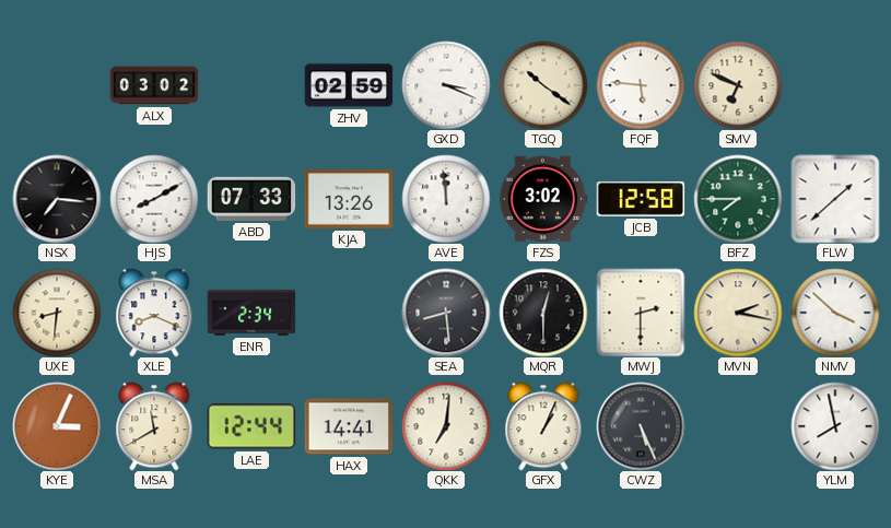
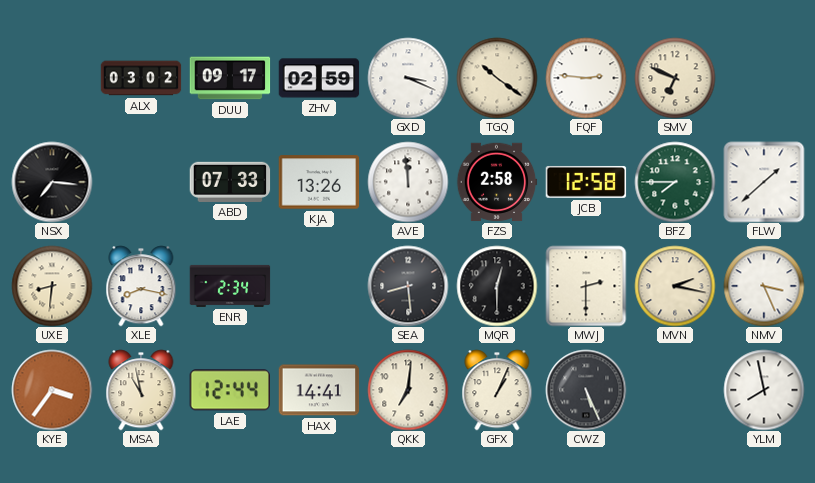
DUU: none -> 09:17 (230, 78)
FQF: 5:46 -> 2:46 (586, 78)
HJS: 8:10 -> none (154, 199)
FZS: 3:02 -> 2:58 (497, 182)
XLE: 8:19 -> 8:17 (141, 286)
NMV: 3:52 -> 3:26 (764, 286)
KYE: 3:04 -> 3:36 (52, 390)
MSA: 11:40 -> 10:58 (141, 390)
